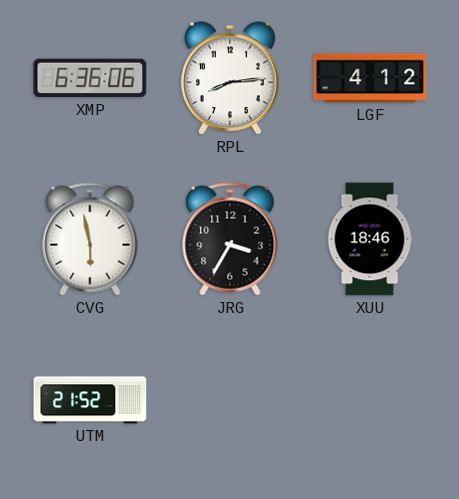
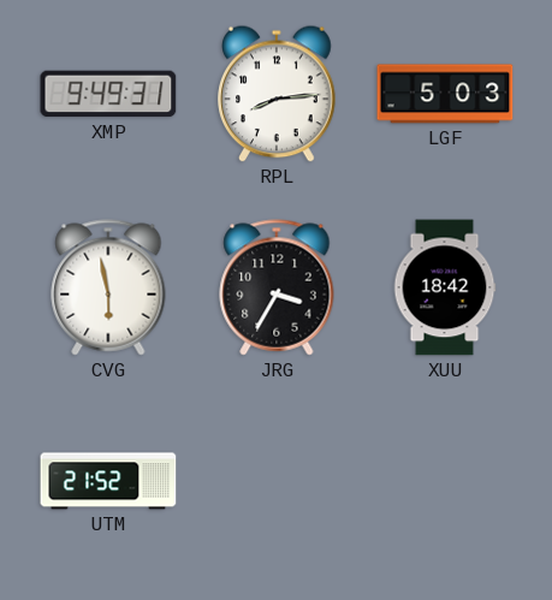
XMP: 6:36 -> 9:49 (108, 94)
LGF: 4:12 -> 5:03 (445, 94)
XUU: 18:46 -> 18:42 (445, 287)
